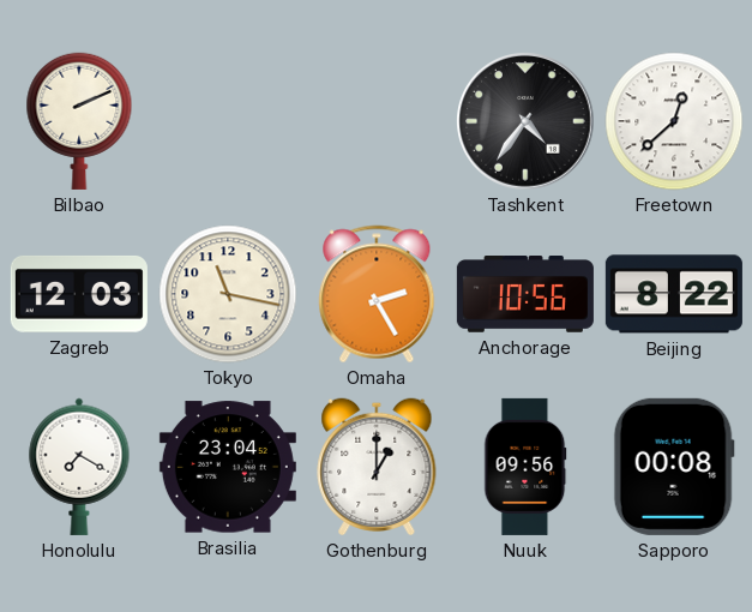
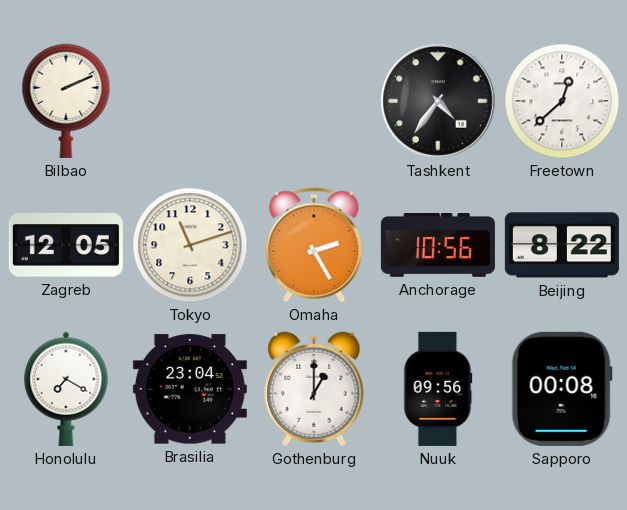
Zagreb: 12:03 -> 12:05 (66, 245)
Tokyo: 11:17 -> 11:12 (190, 245)
